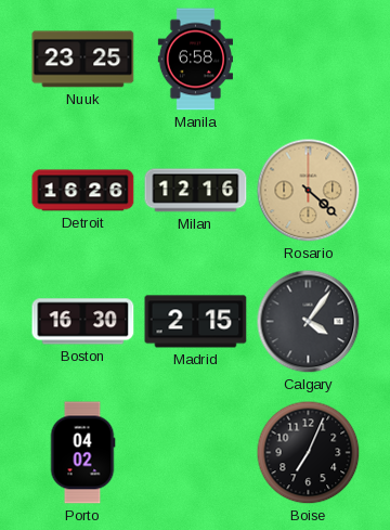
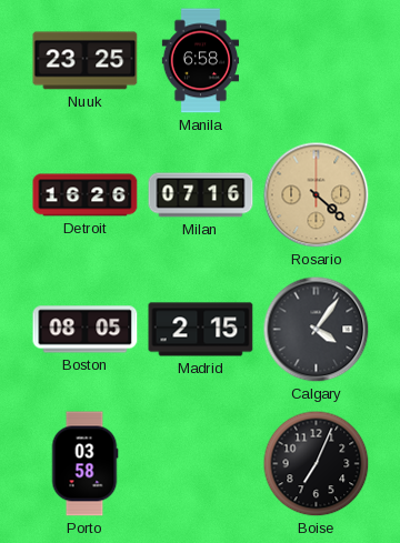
Milan: 12:16 -> 07:16 (201, 195)
Boston: 16:30 -> 08:05 (86, 330)
Porto: 04:02 -> 03:58 (84, 464)
